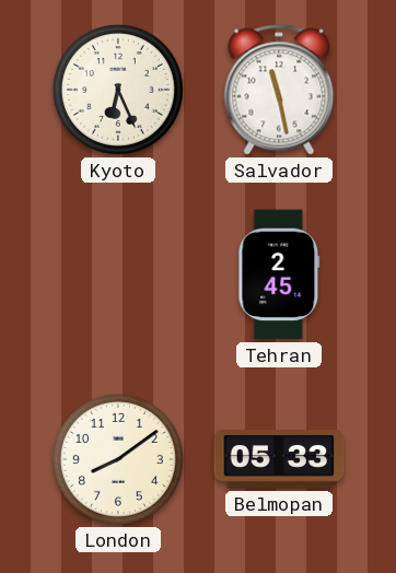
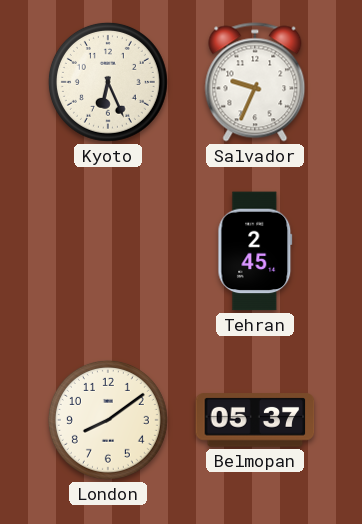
Salvador: 11:28 -> 9:34 (255, 82)
Belmopan: 05:33 -> 05:37 (255, 420)
